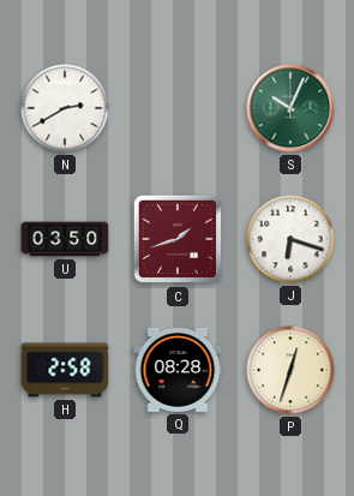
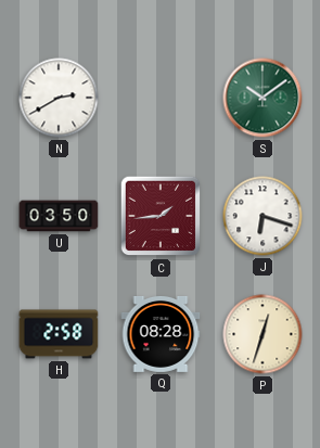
S: 10:04 -> 10:09 (263, 98)
C: 1:42 -> 1:44 (161, 216)
